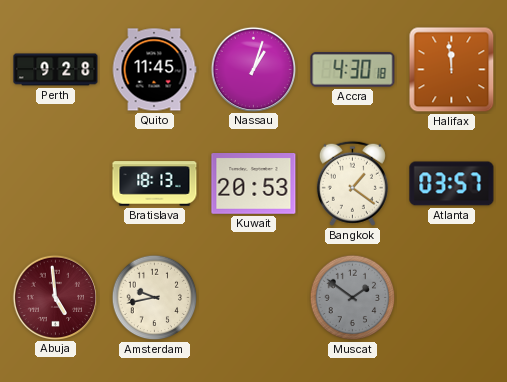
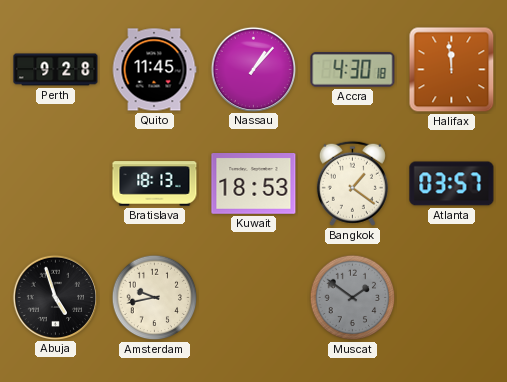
Nassau: 1:03 -> 1:07 (253, 69)
Kuwait: 20:53 -> 18:53 (254, 184)
Abuja: 4:59 -> 4:57 (55, 297)
Abuja dial: burgundy -> black (55, 297)
